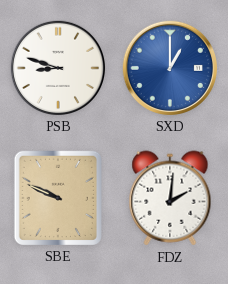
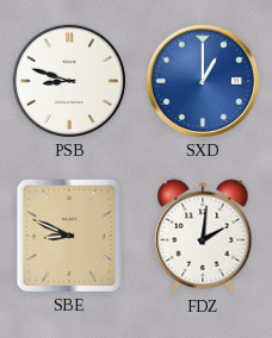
SBE: 9:49 -> 8:49 (69, 234)
